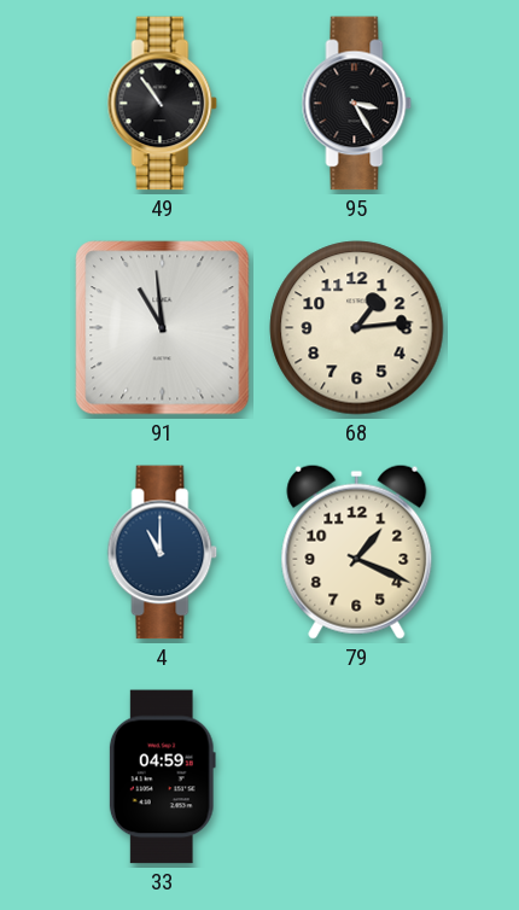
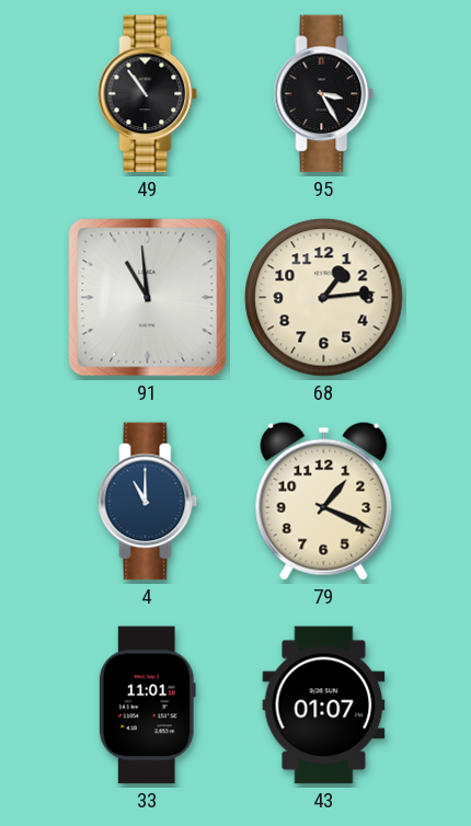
33: 04:59 -> 11:01 (147, 705)
43: none -> 01:07 (324, 705)
